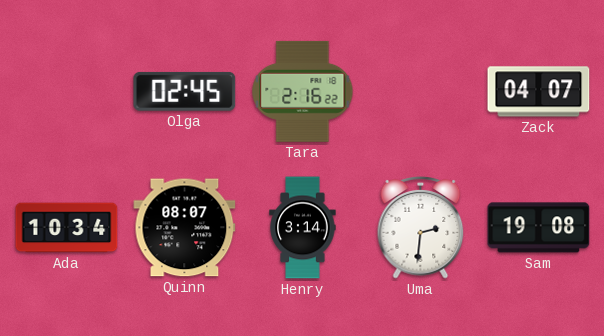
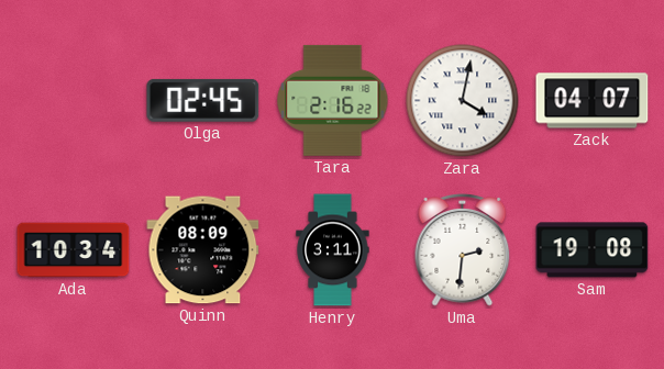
Zara: none -> 4:02 (463, 101)
Quinn: 08:07 -> 08:09 (203, 250)
Henry: 3:14 -> 3:11 (333, 250)
